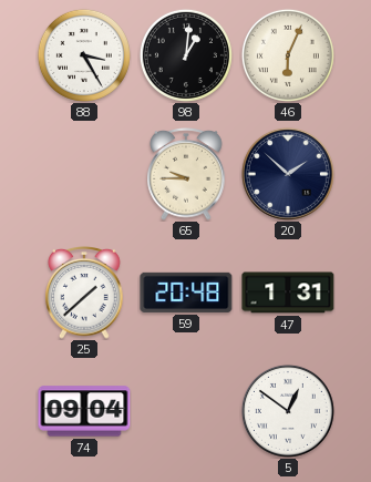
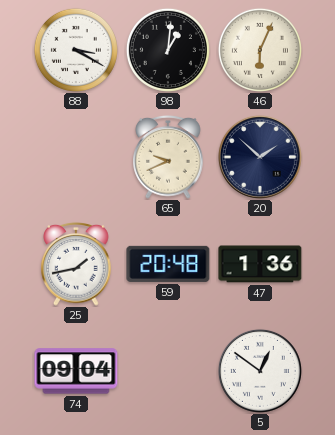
88: 3:25 -> 3:20 (76, 50)
65: 9:45 -> 9:41 (168, 158)
25: 1:38 -> 1:43 (76, 265)
47: 1:31 -> 1:36 (260, 264)
